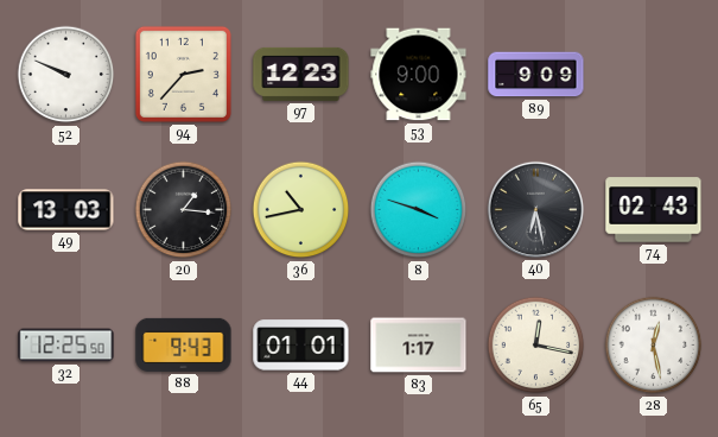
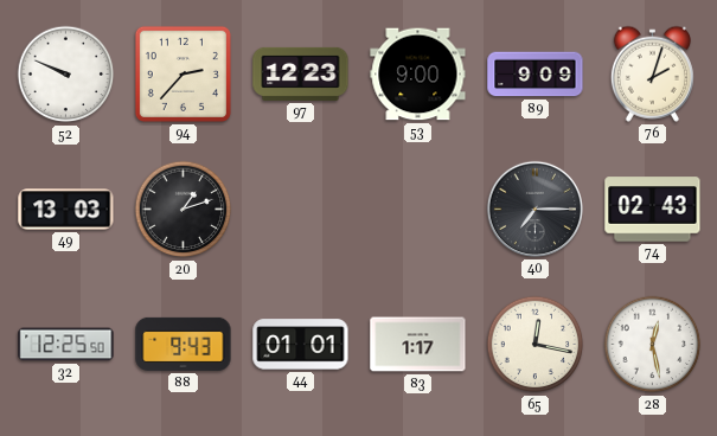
76: none -> 2:03 (652, 73)
20: 1:16 -> 1:12 (184, 210)
36: 10:43 -> none (301, 210)
8: 3:48 -> none (419, 210)
40: 6:28 -> 7:15 (534, 209)
